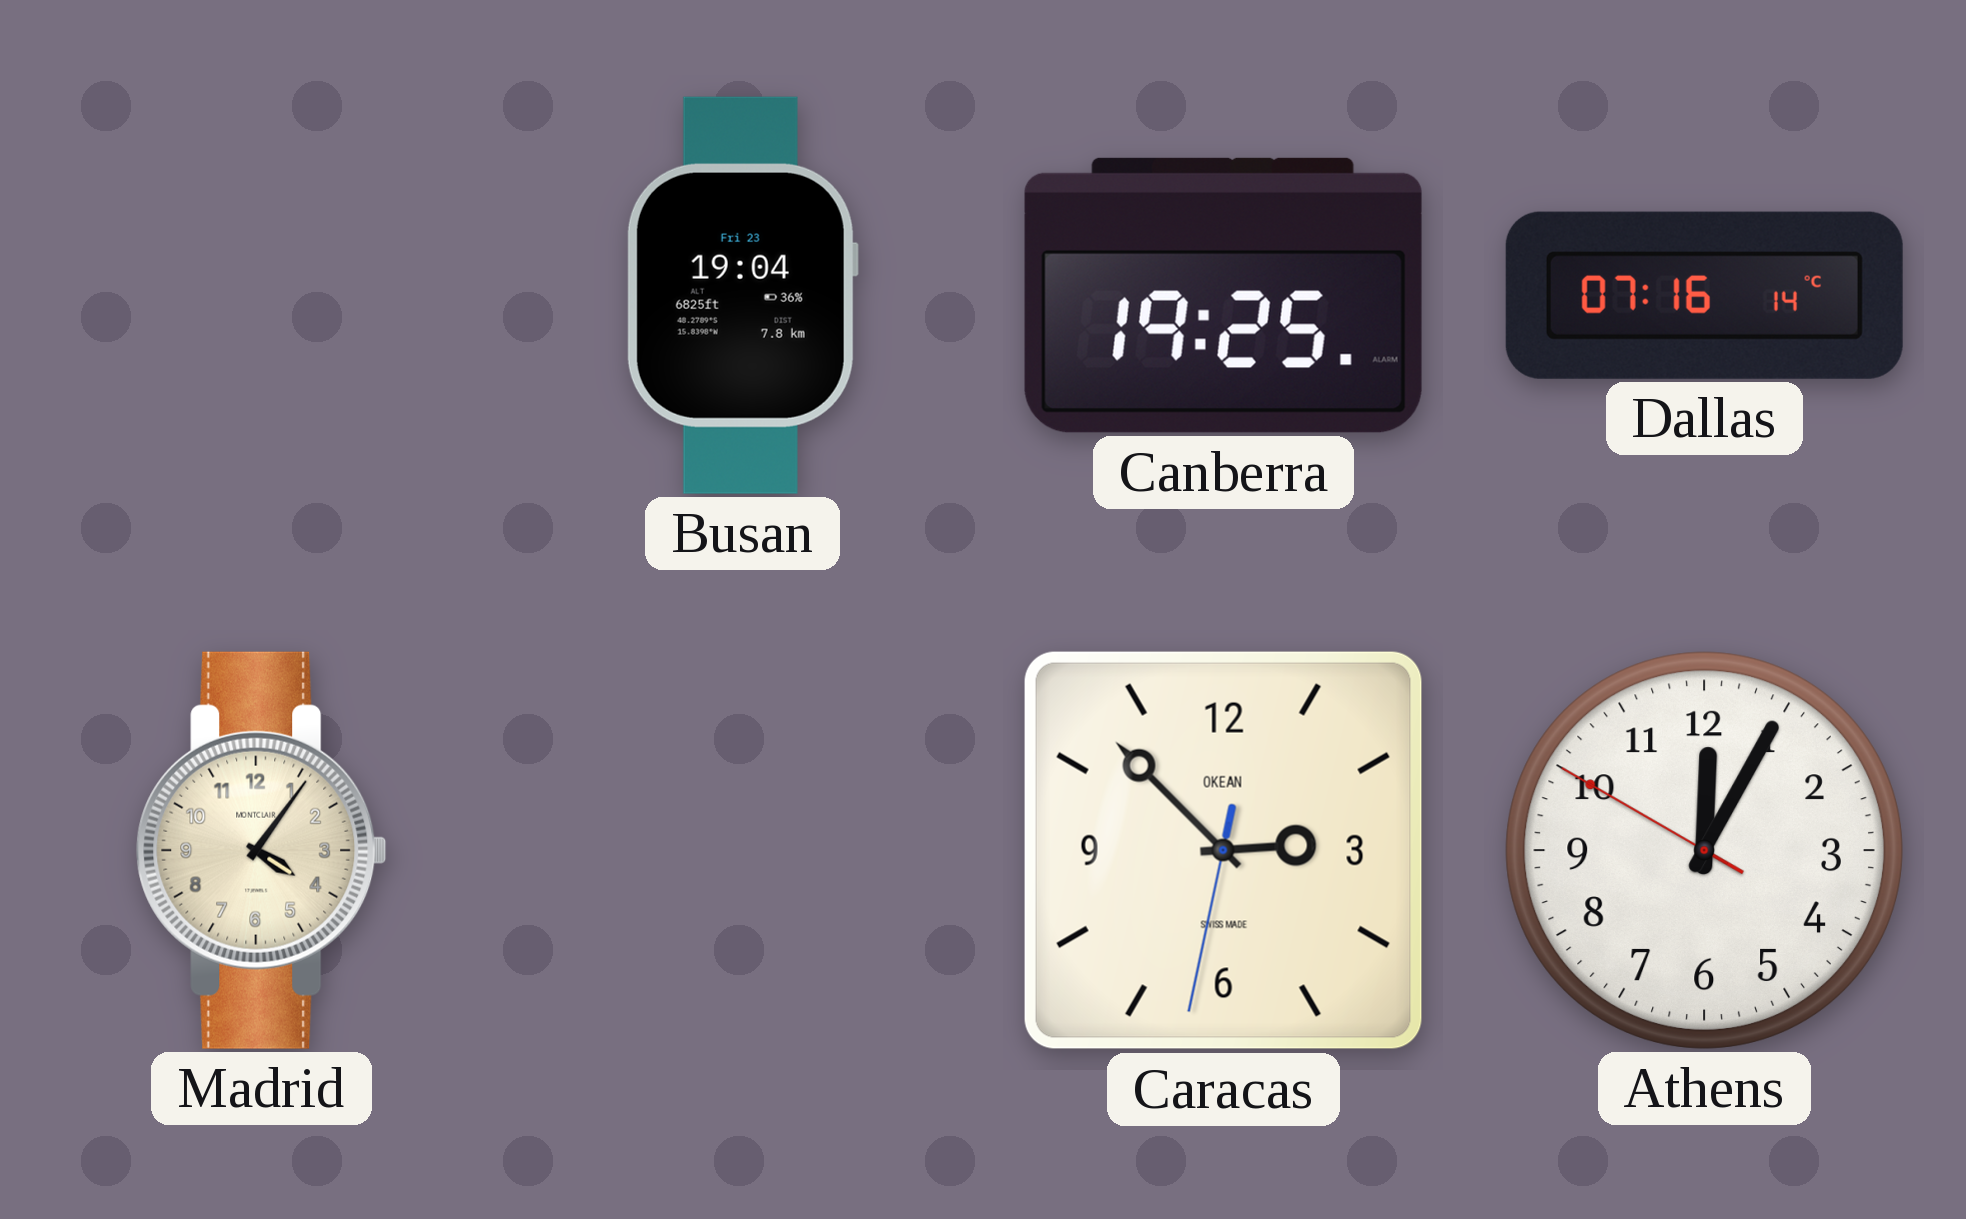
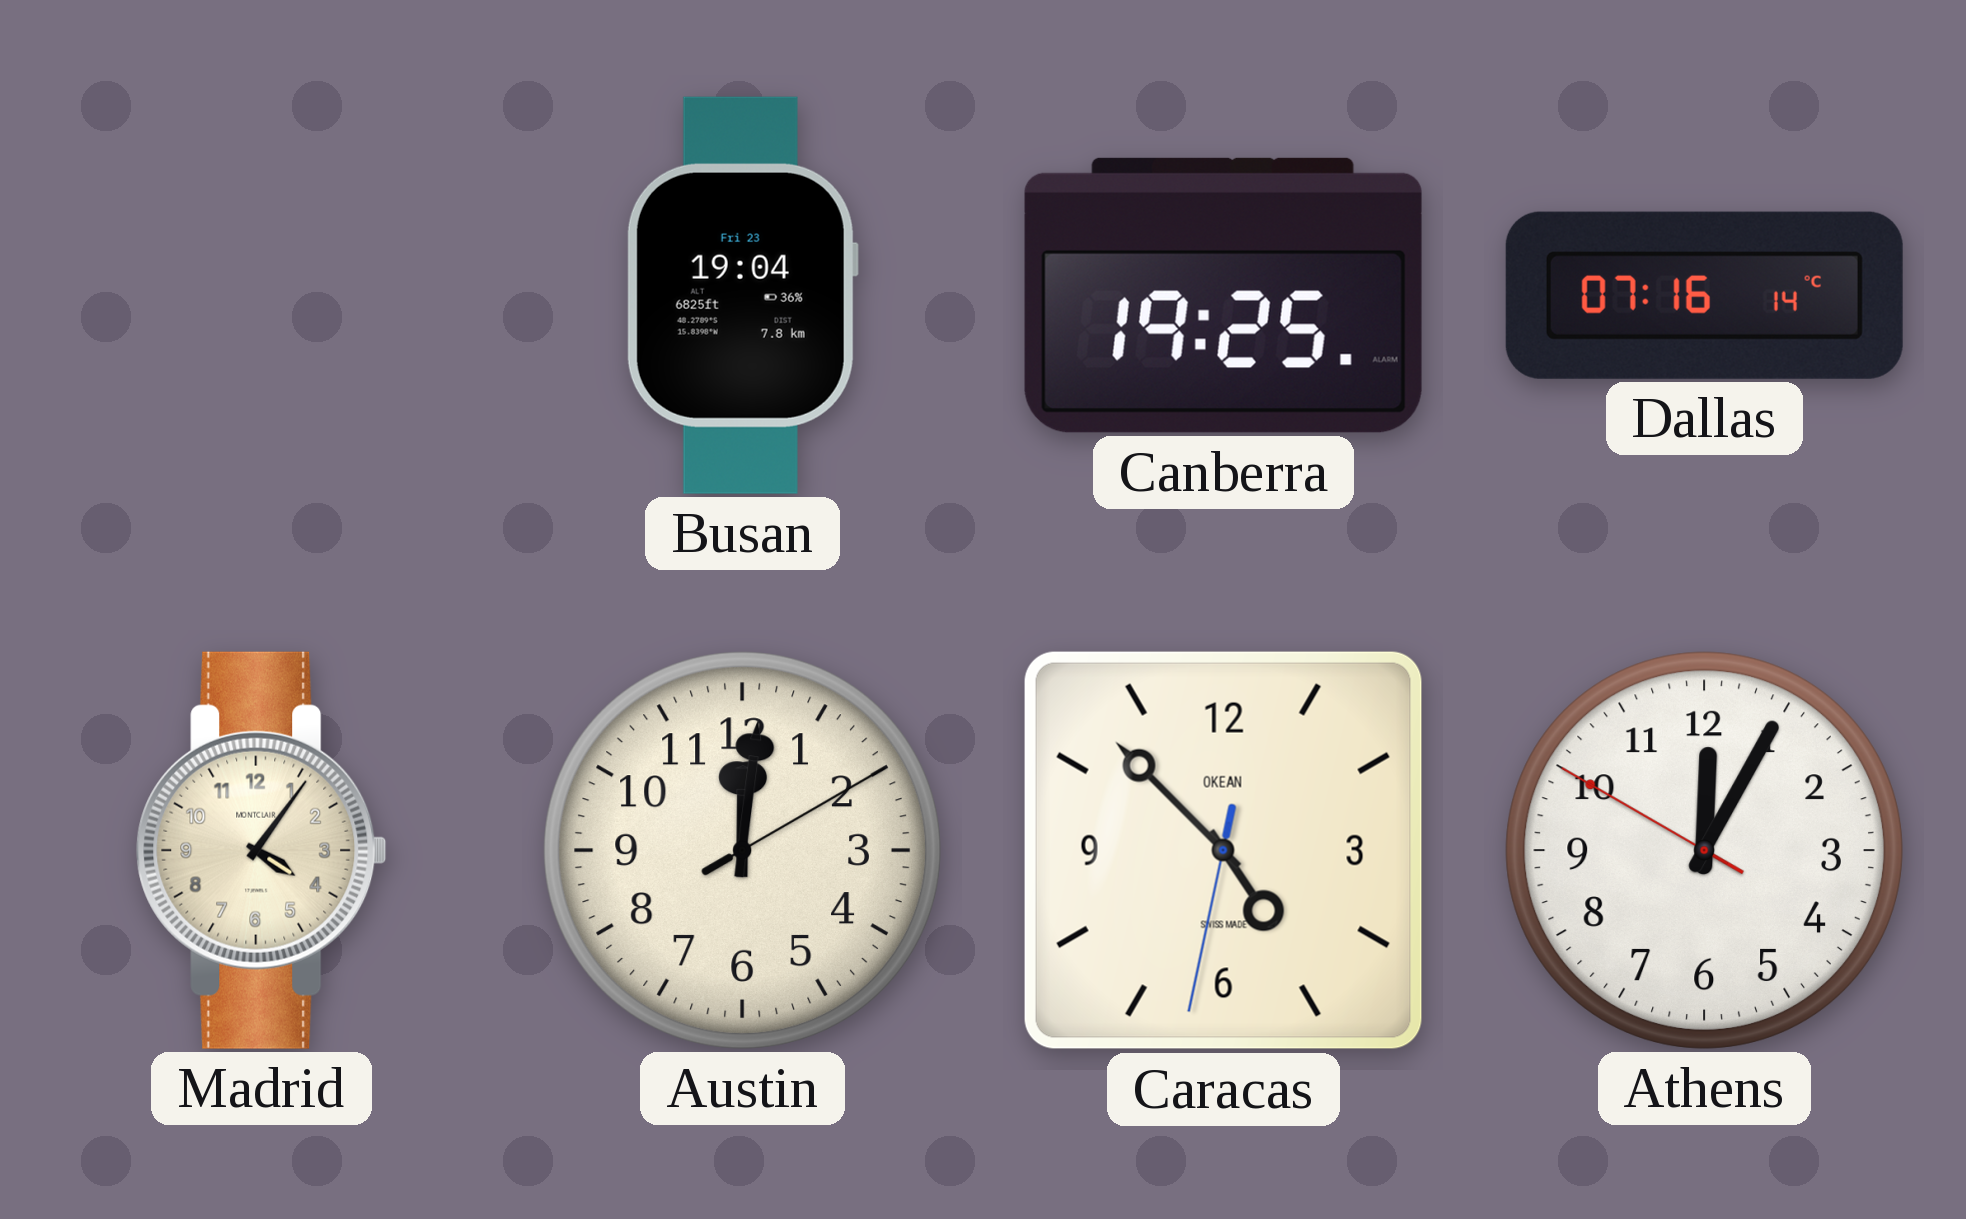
Austin: none -> 12:01 (742, 850)
Caracas: 2:52 -> 4:52 (1223, 850)
